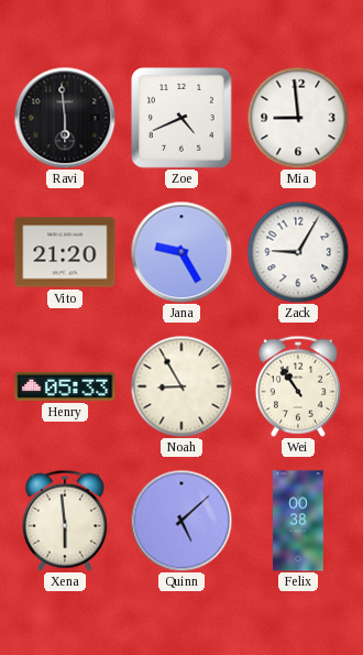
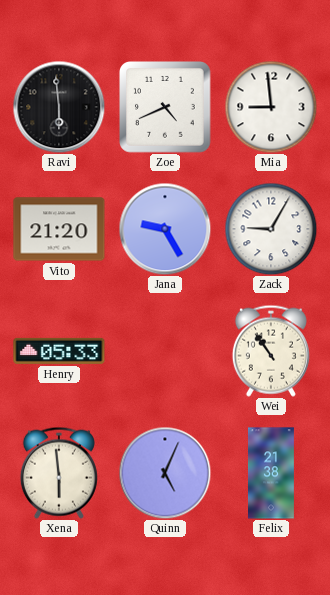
Noah: 8:55 -> none (182, 386)
Quinn: 5:08 -> 5:04 (165, 473)
Felix: 00:38 -> 21:38 (272, 473)
